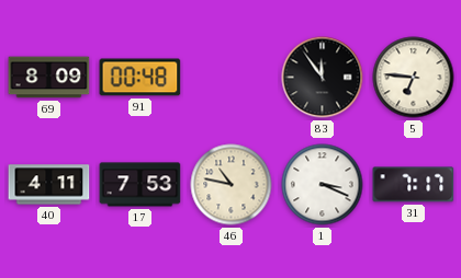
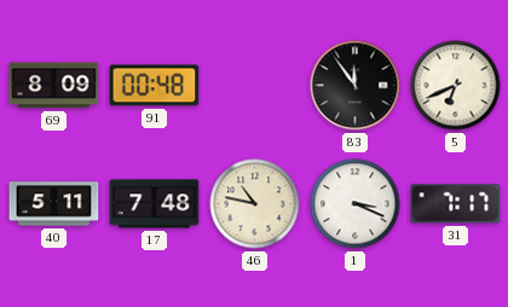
5: 6:46 -> 6:41 (456, 86)
40: 4:11 -> 5:11 (54, 204)
17: 7:53 -> 7:48 (155, 204)
